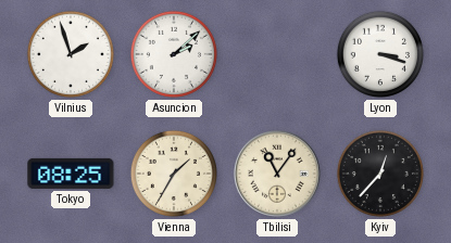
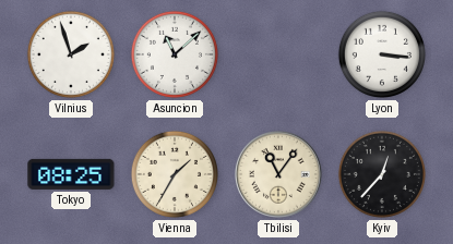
Asuncion: 2:08 -> 11:08 (175, 54)
Lyon: 3:18 -> 3:16 (382, 54)
